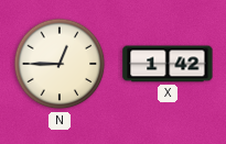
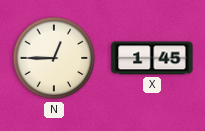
X: 1:42 -> 1:45 (152, 58)
